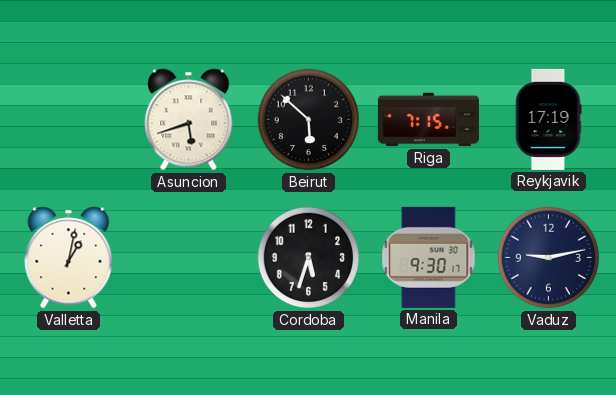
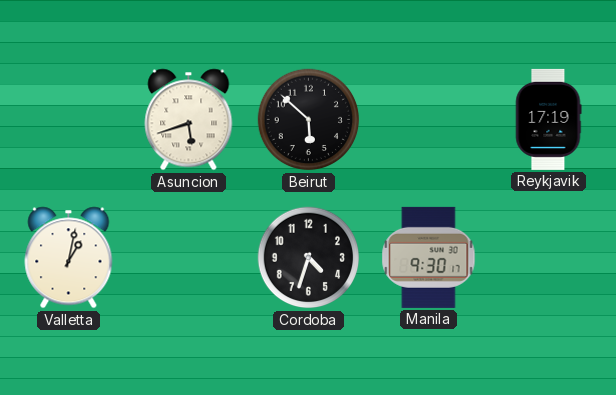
Riga: 7:15 -> none (428, 120)
Cordoba: 5:33 -> 4:33 (309, 258)
Vaduz: 9:13 -> none (549, 258)
